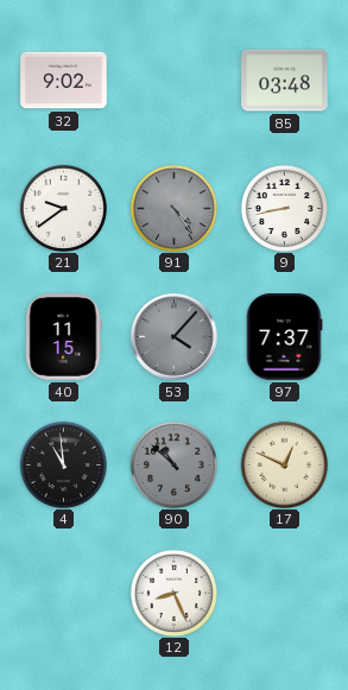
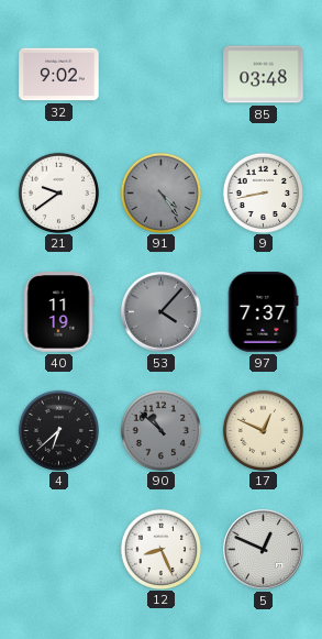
40: 11:15 -> 11:19 (58, 312)
4: 10:59 -> 6:38 (58, 430)
5: none -> 12:49 (264, 550)
